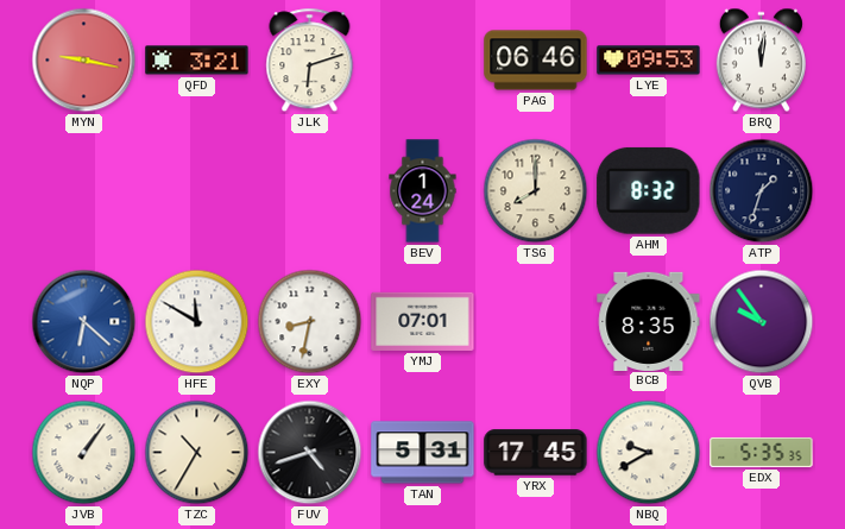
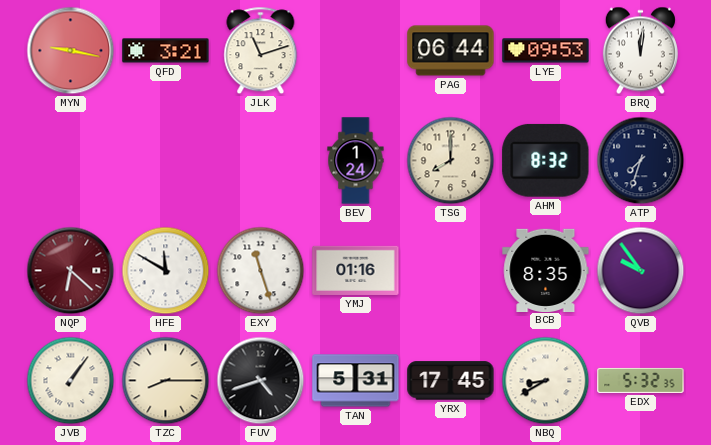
JLK: 6:12 -> 11:12 (261, 51)
PAG: 06:46 -> 06:44 (451, 51)
ATP: 1:33 -> 7:33 (641, 161)
NQP dial: blue -> burgundy (71, 271)
EXY: 8:32 -> 11:27 (261, 271)
YMJ: 07:01 -> 01:16 (356, 270)
TZC: 10:35 -> 8:15 (166, 381)
NBQ: 9:40 -> 8:40 (546, 381)
EDX: 5:35 -> 5:32 (641, 380)
